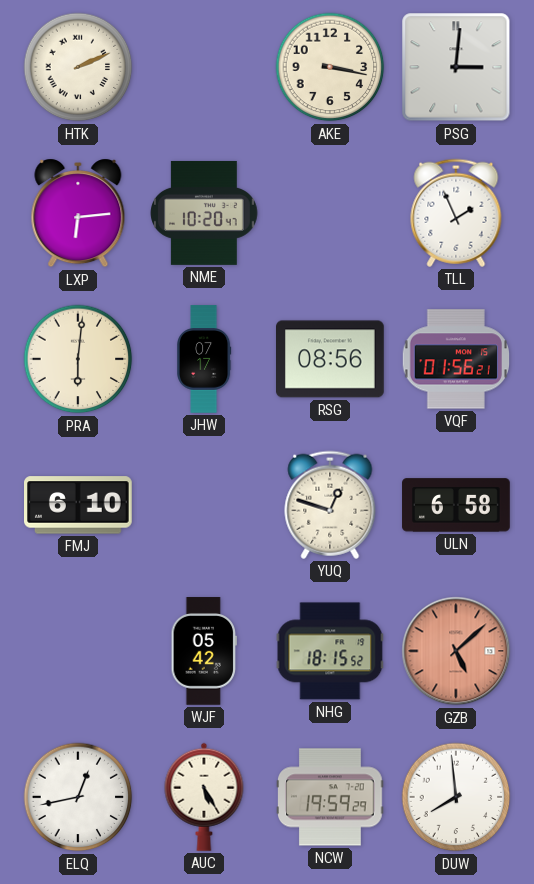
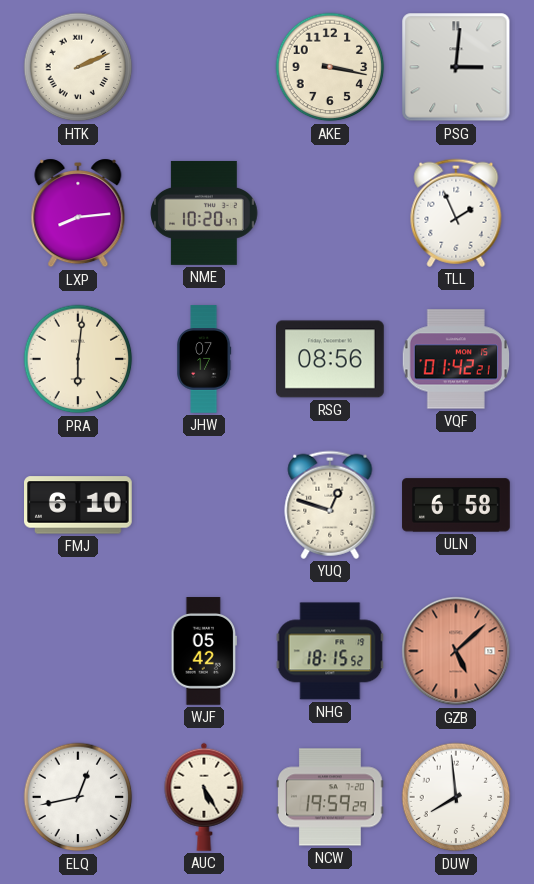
LXP: 6:14 -> 8:14 (78, 213)
VQF: 01:56 -> 01:42 (455, 359)
